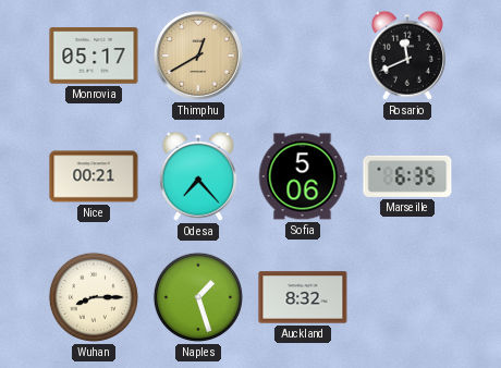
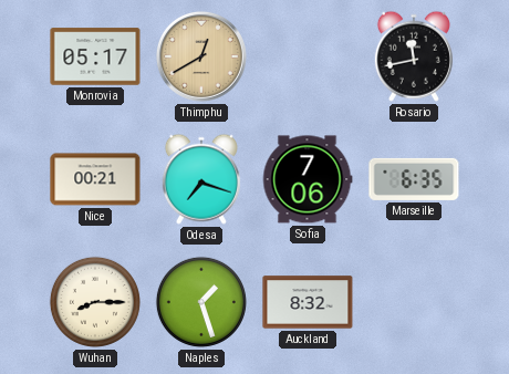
Rosario: 11:41 -> 11:43 (414, 56)
Odesa: 7:23 -> 7:18 (201, 179)
Sofia: 5:06 -> 7:06 (308, 179)
